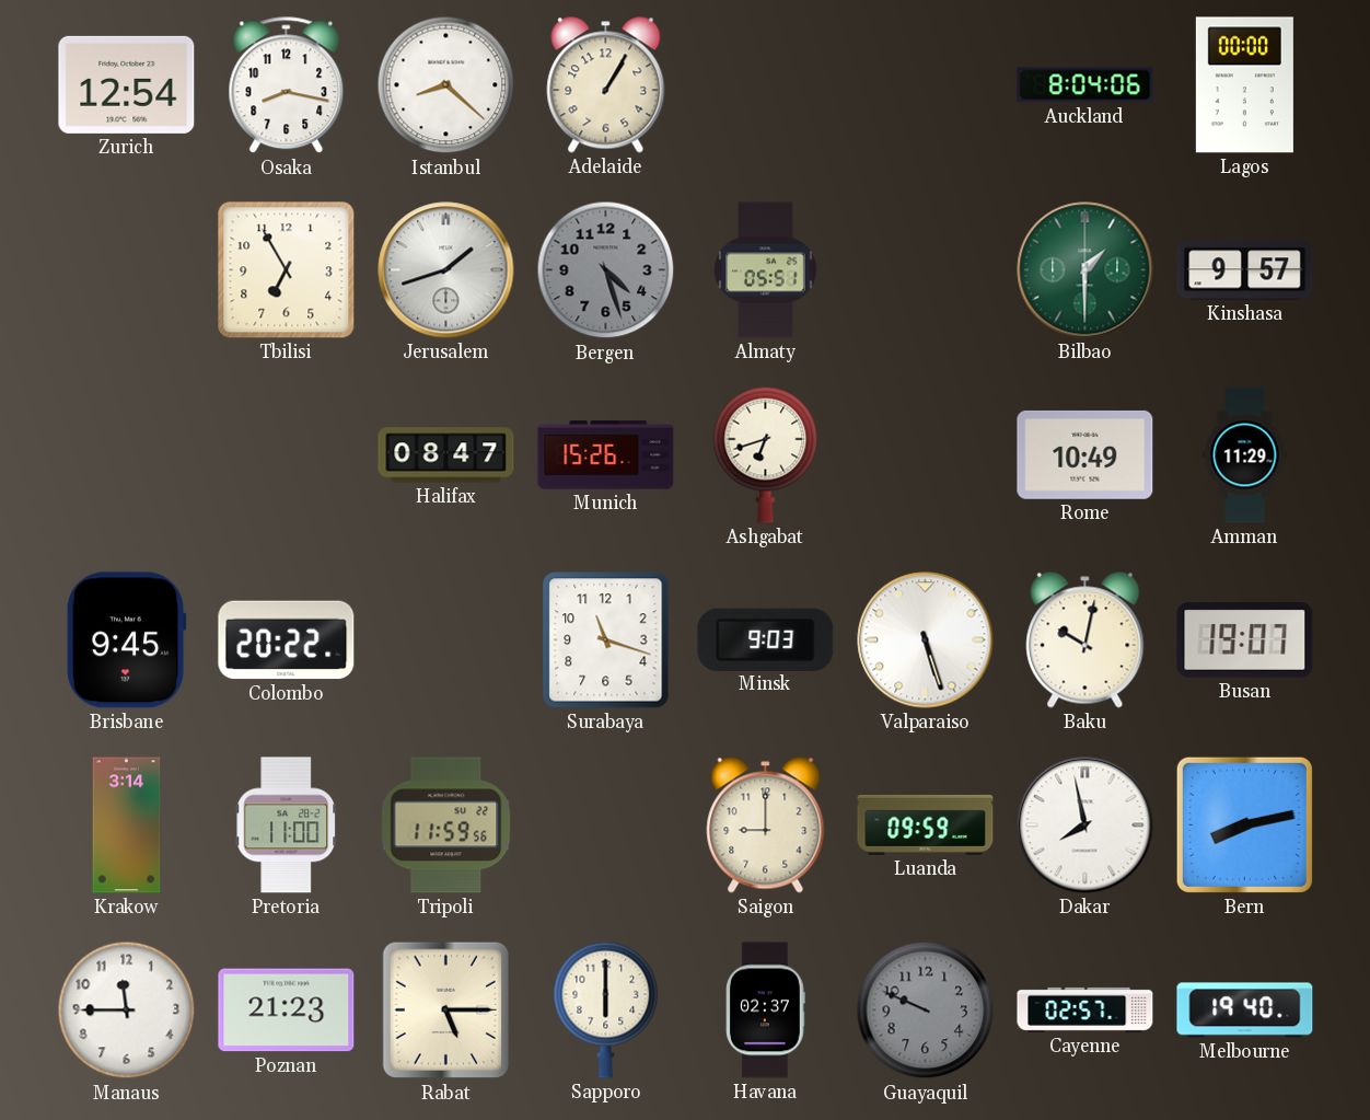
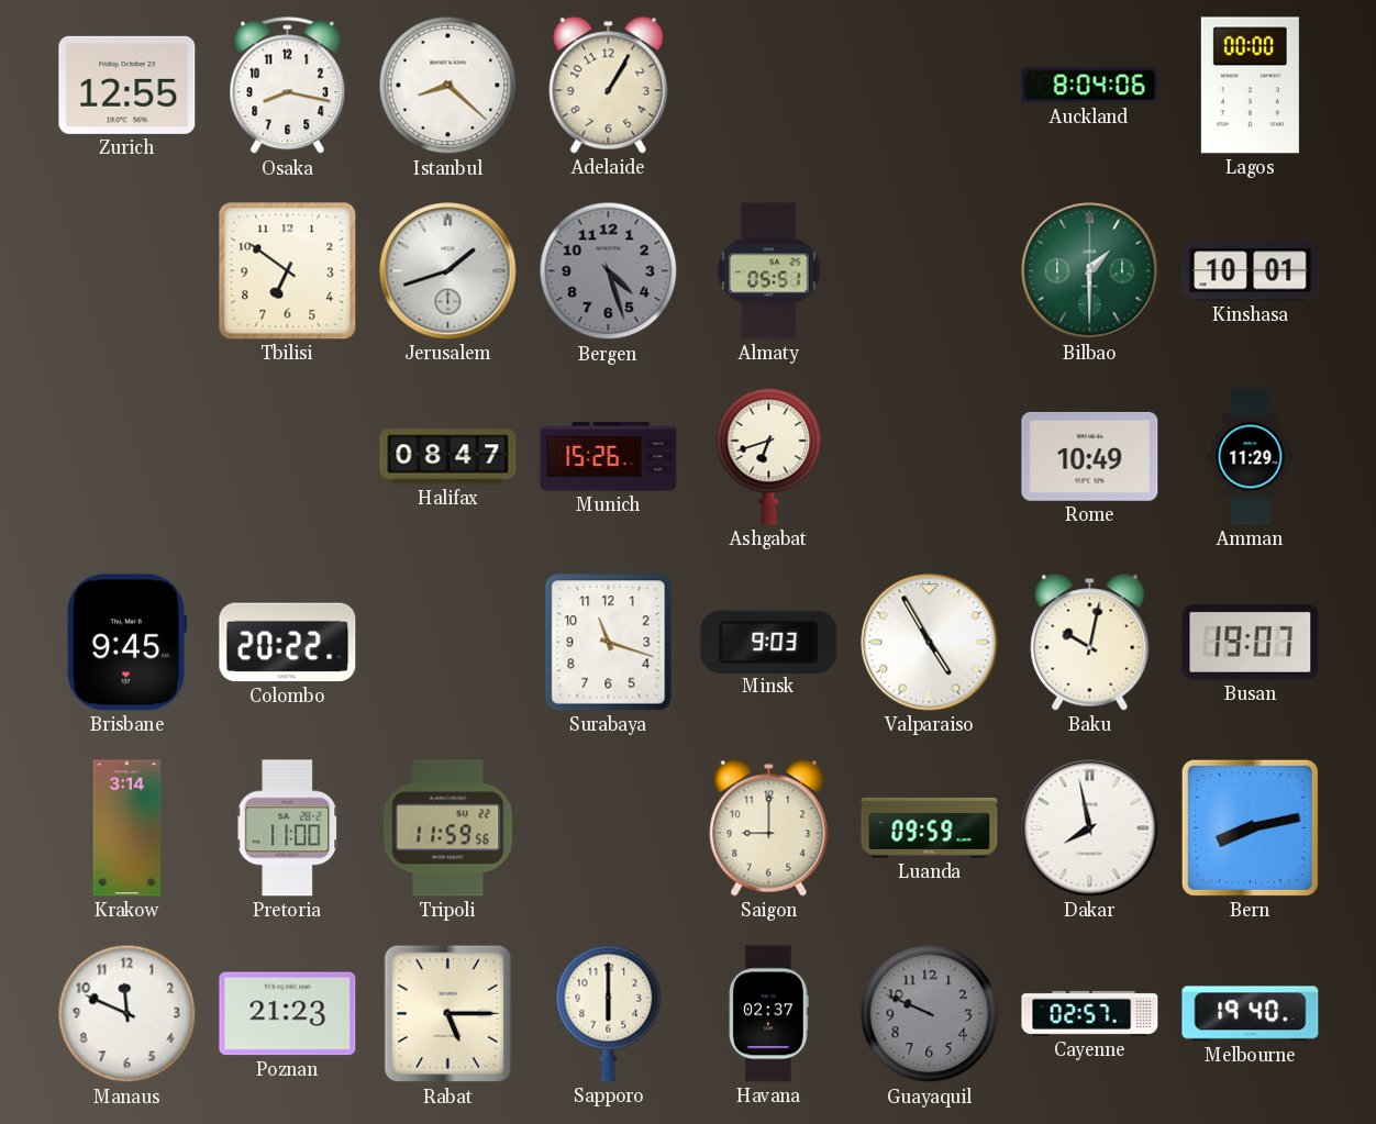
Zurich: 12:54 -> 12:55 (127, 85)
Tbilisi: 6:55 -> 6:51 (288, 271)
Kinshasa: 9:57 -> 10:01 (1251, 271)
Valparaiso: 5:27 -> 4:55 (930, 643)
Manaus: 11:45 -> 11:49 (127, 1014)
